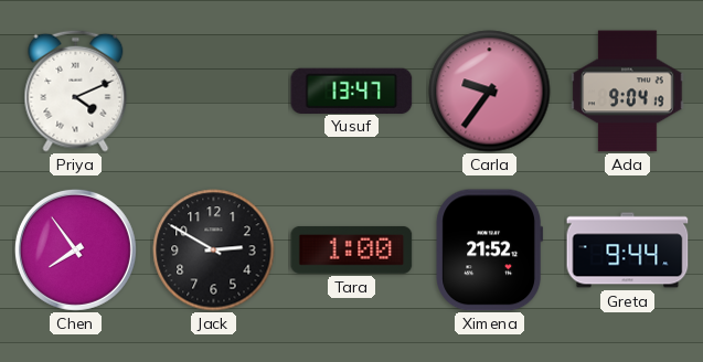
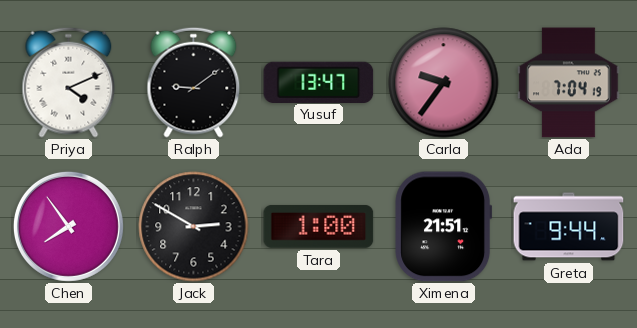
Ralph: none -> 9:09 (194, 82)
Ada: 9:04 -> 7:04 (569, 83)
Ximena: 21:52 -> 21:51 (444, 227)
